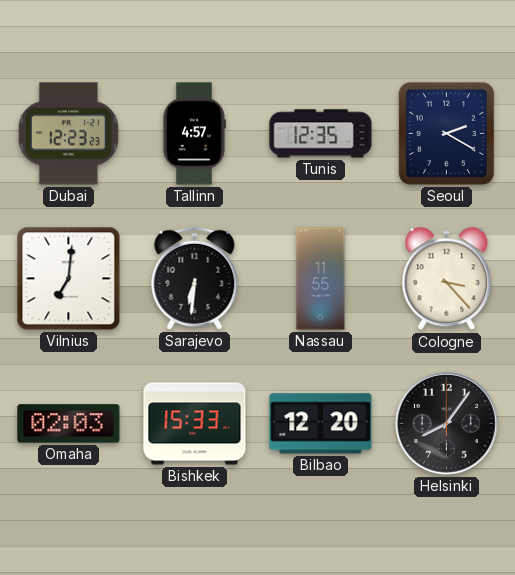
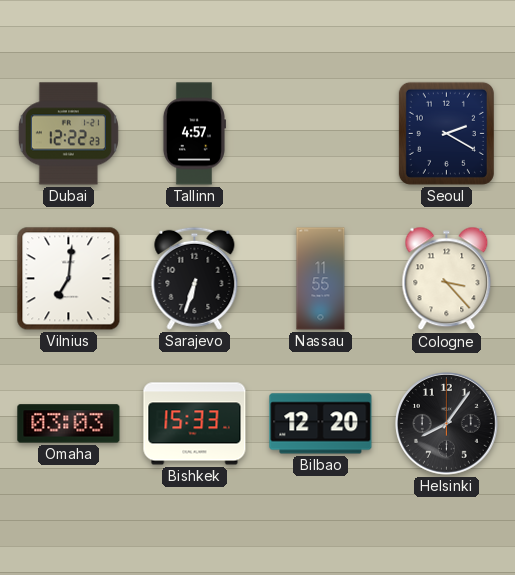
Dubai: 12:23 -> 12:22 (68, 134)
Tunis: 12:35 -> none (321, 134)
Sarajevo: 6:31 -> 6:33 (195, 278)
Omaha: 02:03 -> 03:03 (69, 424)
